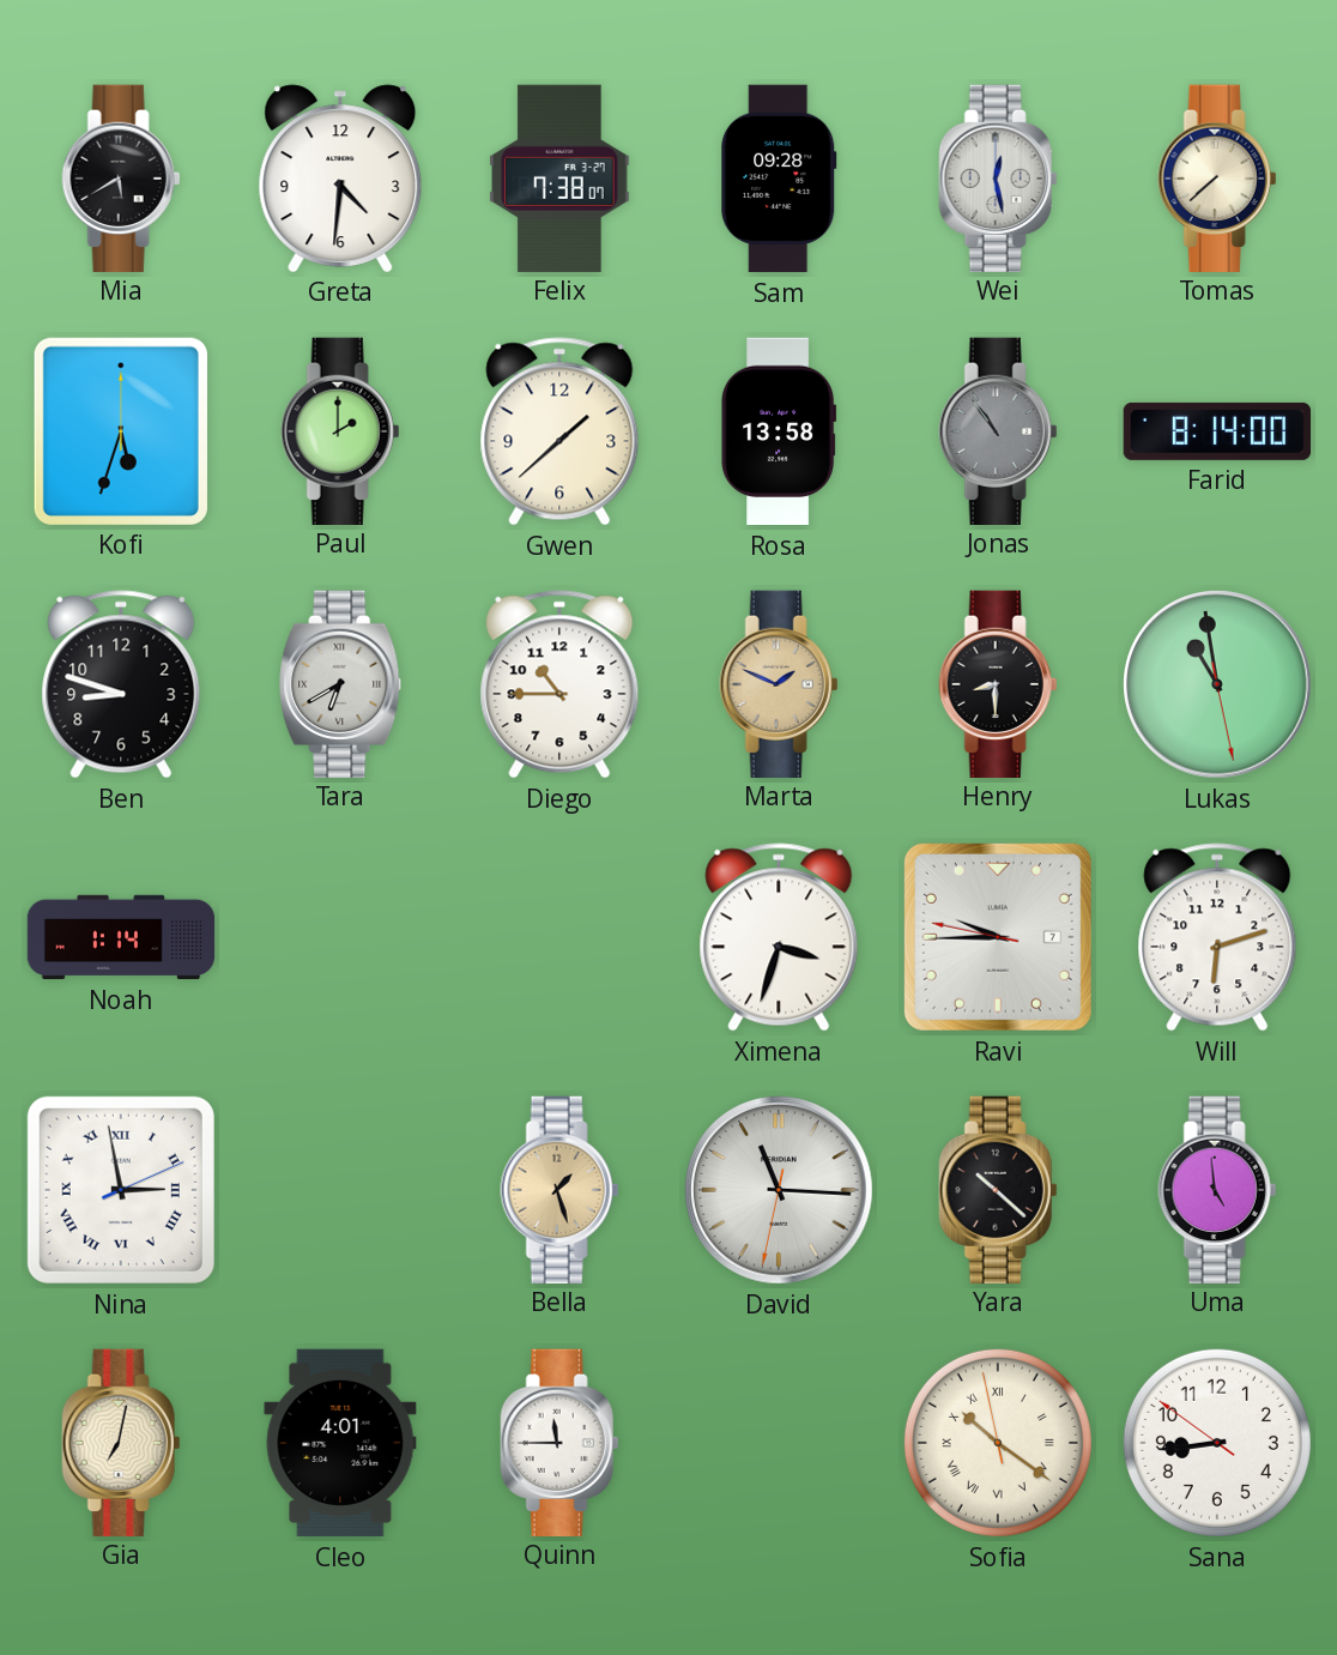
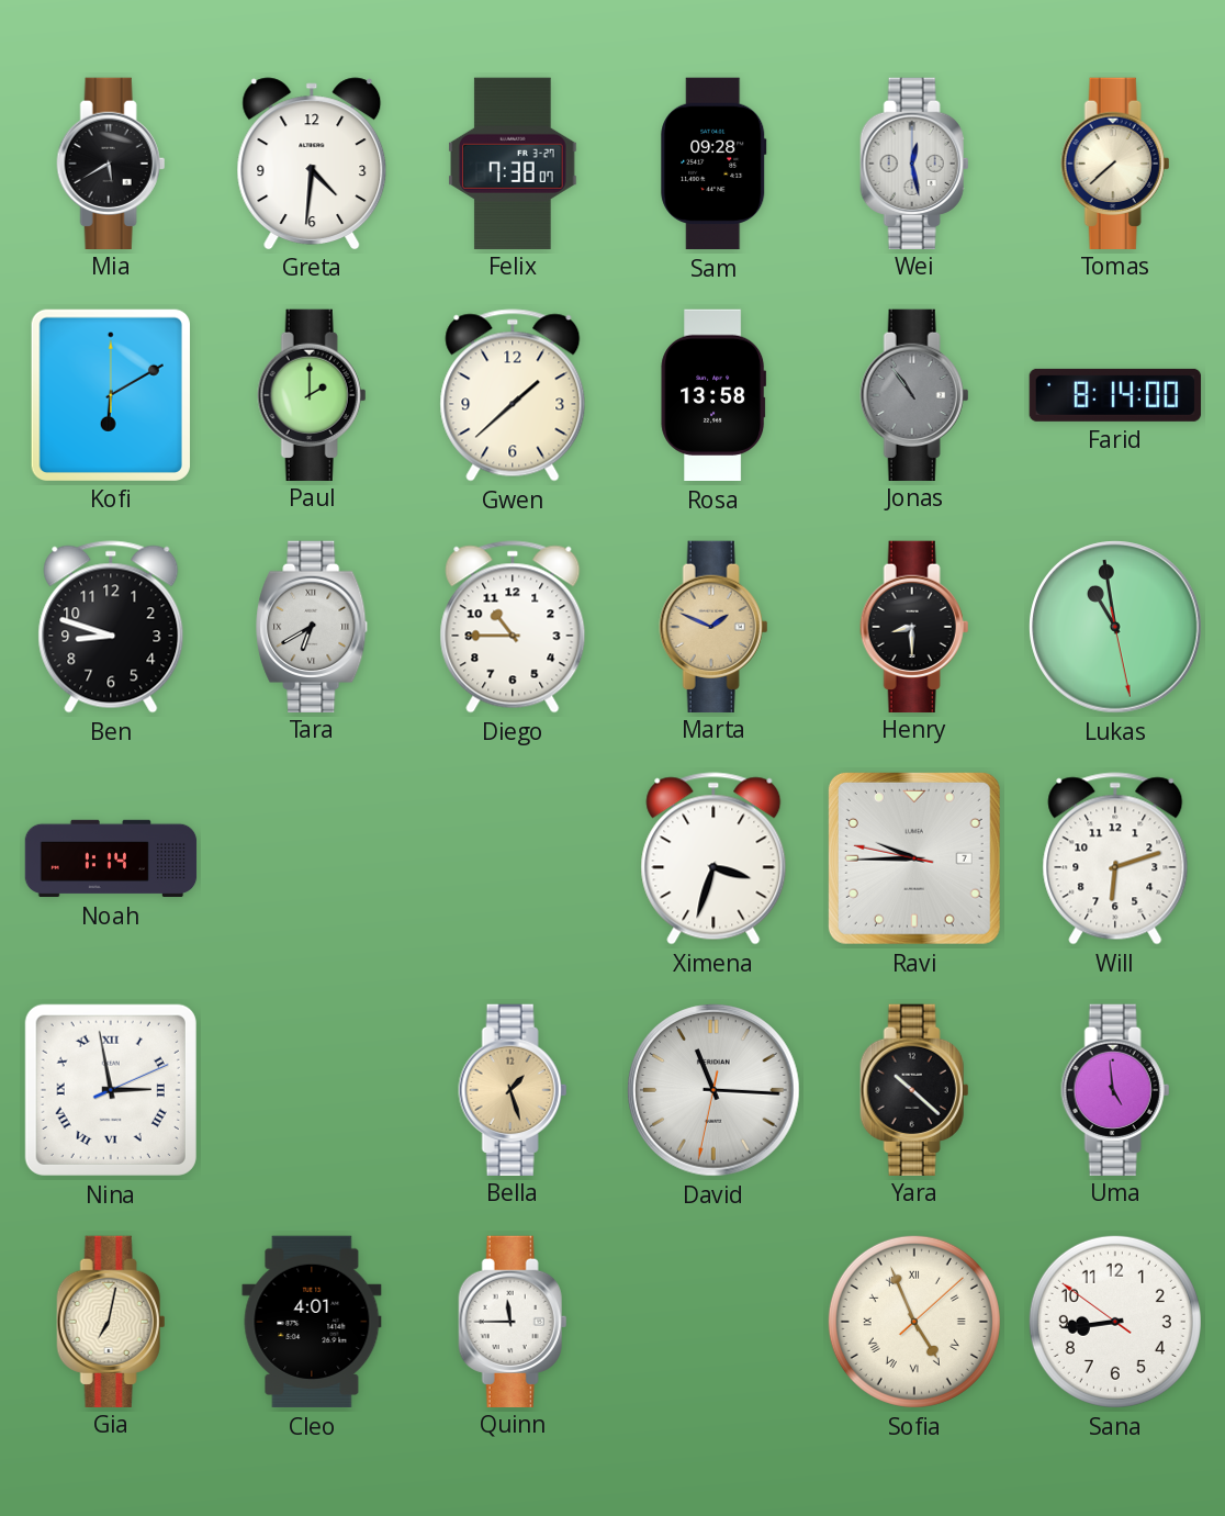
Kofi: 5:33 -> 6:10 (111, 395)
Sofia: 10:20 -> 4:56 (914, 1322)
